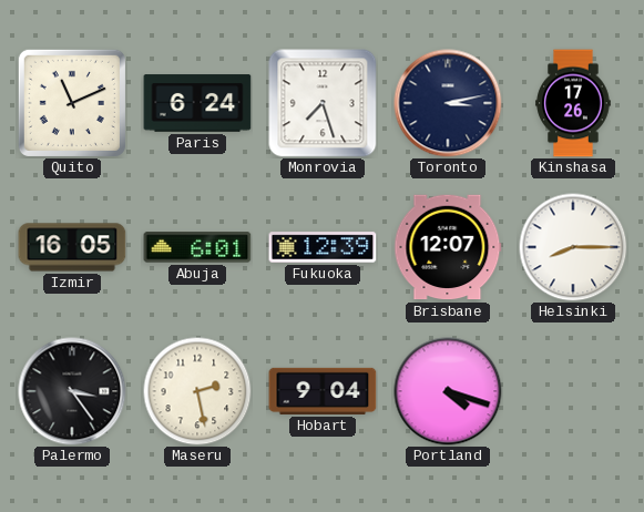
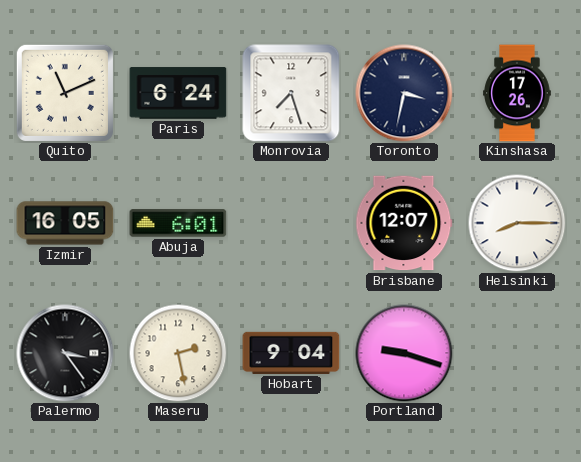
Toronto: 3:13 -> 3:32 (404, 93)
Fukuoka: 12:39 -> none (323, 247)
Portland: 4:18 -> 9:18 (404, 353)
